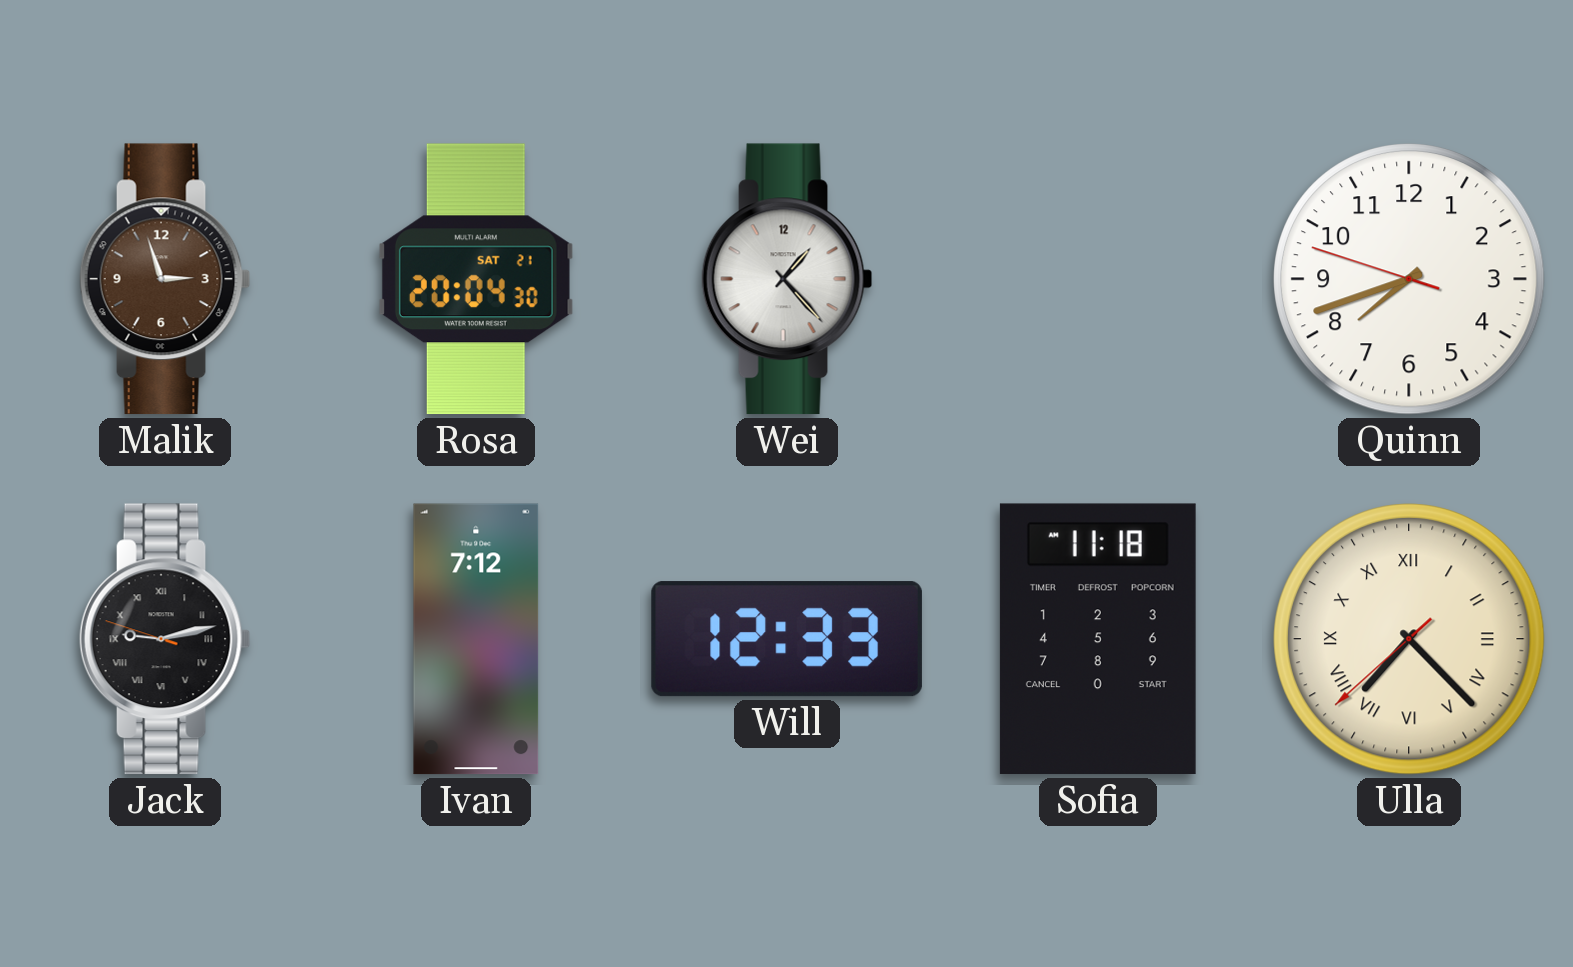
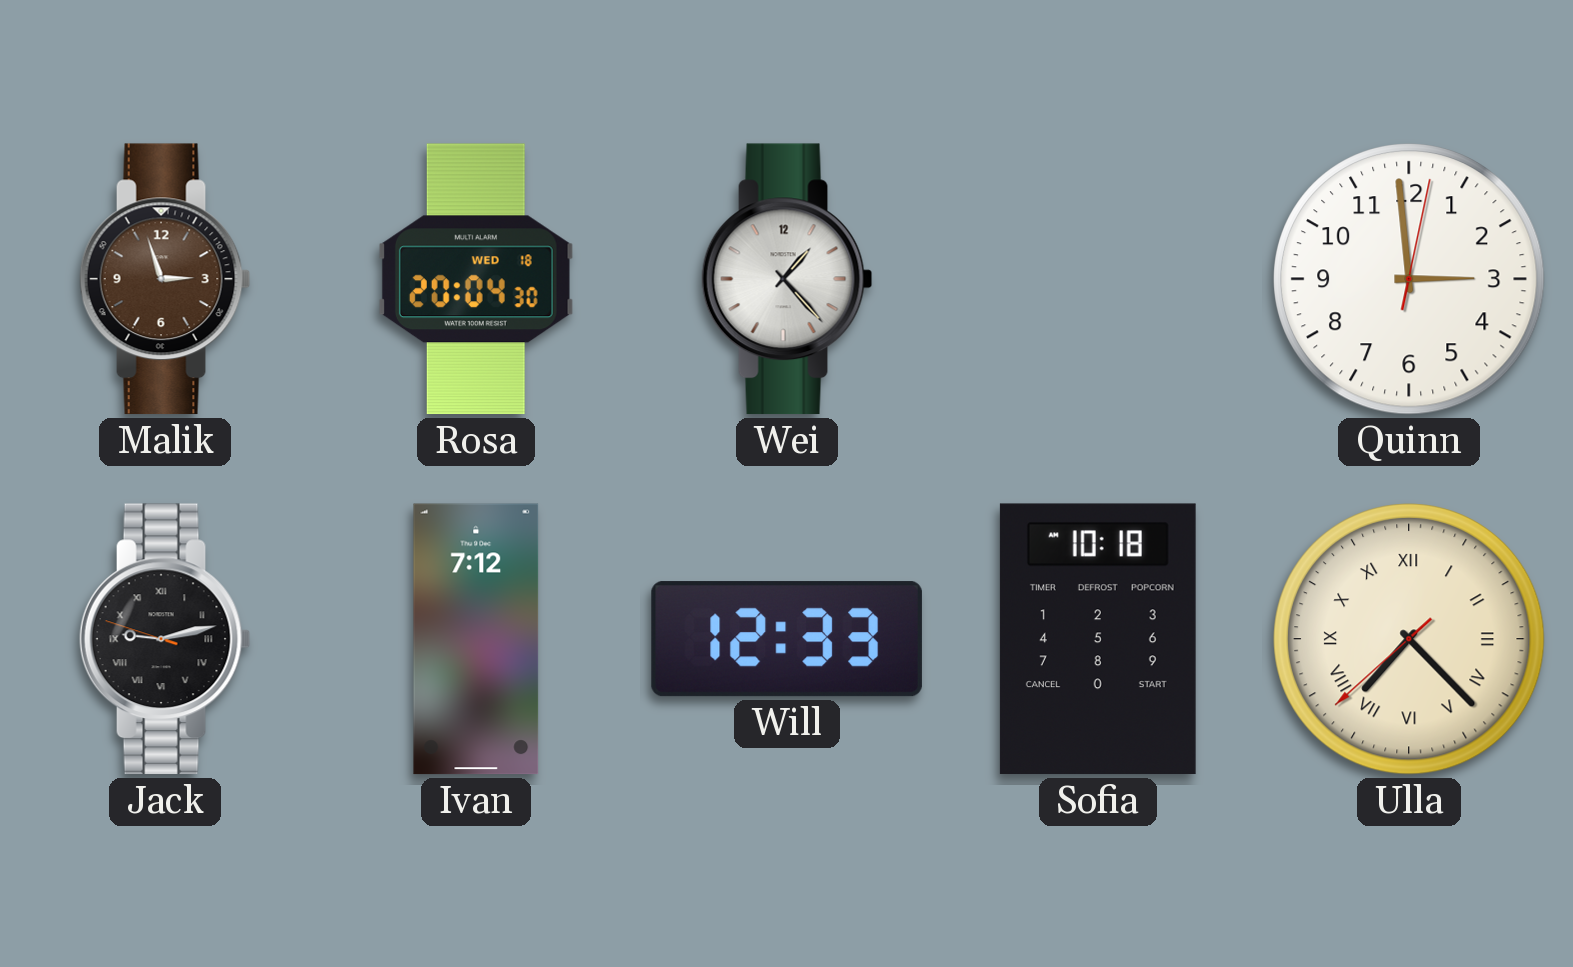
Rosa date: SAT 21 -> WED 18 (476, 279)
Quinn: 7:41 -> 2:59 (1410, 280)
Sofia: 11:18 -> 10:18 (1098, 639)
